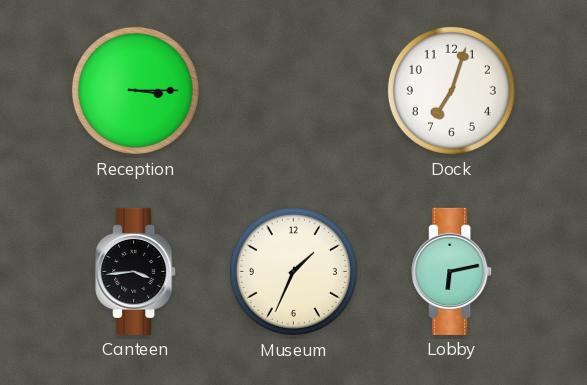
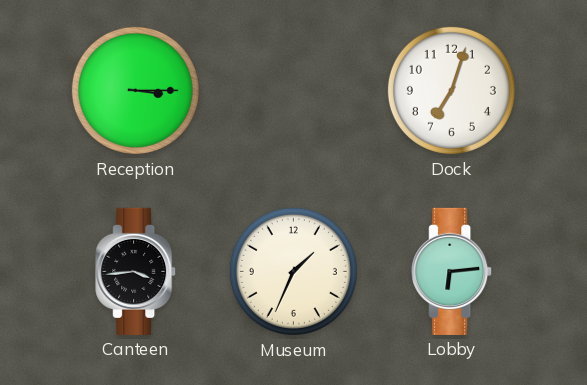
Lobby: 6:13 -> 6:14 (452, 271)
